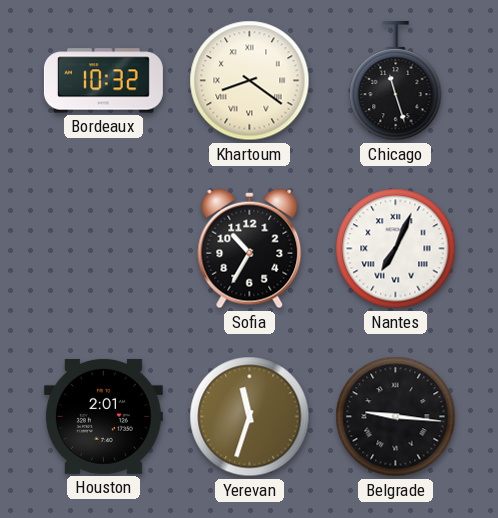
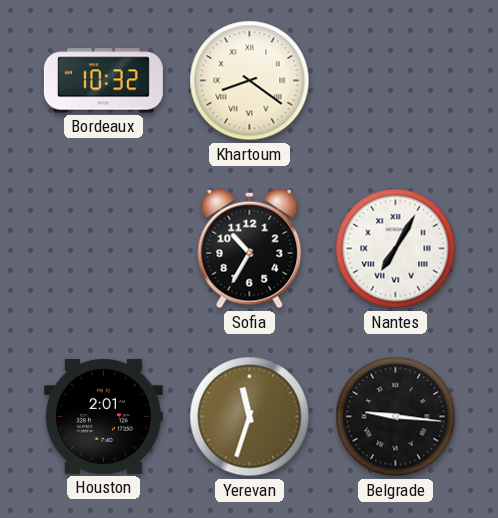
Chicago: 11:27 -> none (396, 81)
Nantes: 7:04 -> 7:05 (396, 249)
